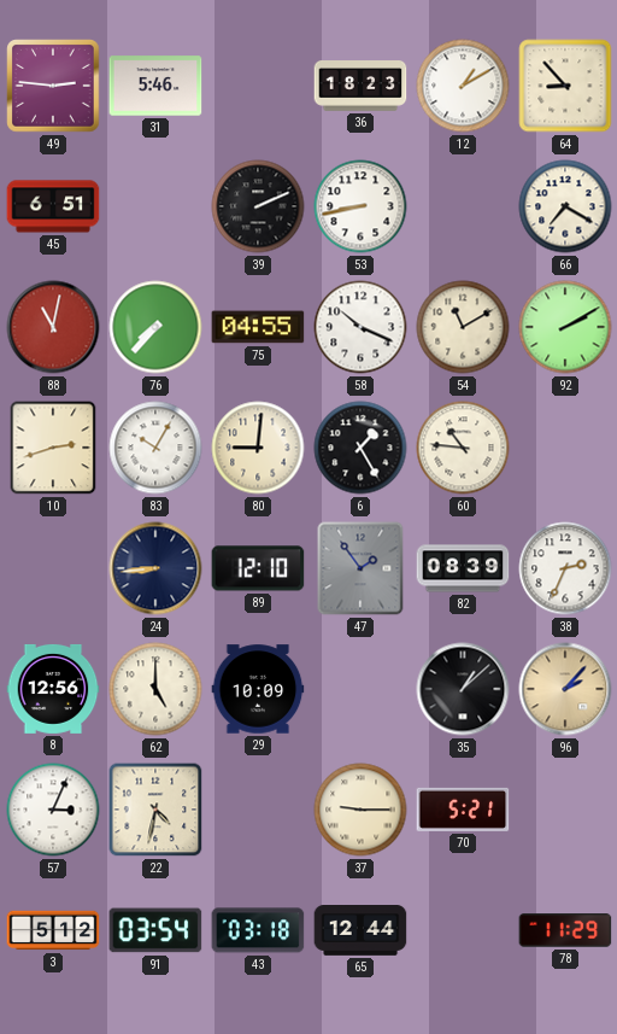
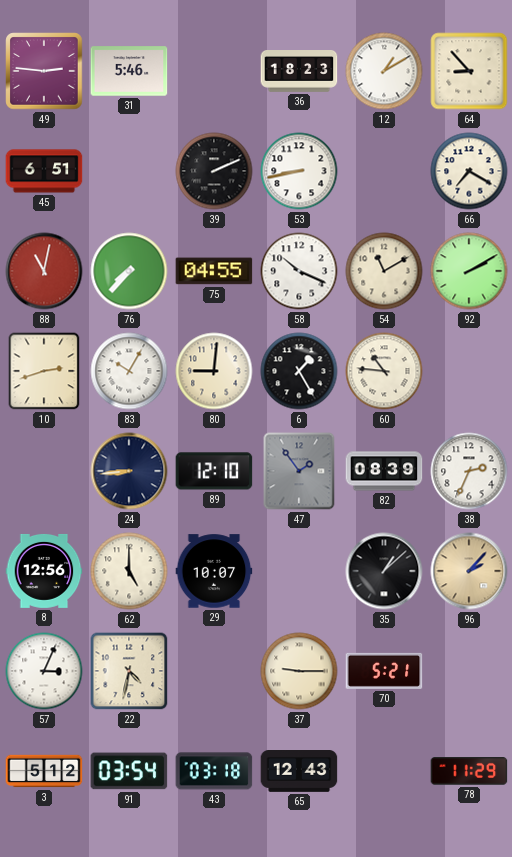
29: 10:09 -> 10:07 (214, 571)
65: 12:44 -> 12:43 (299, 772)
